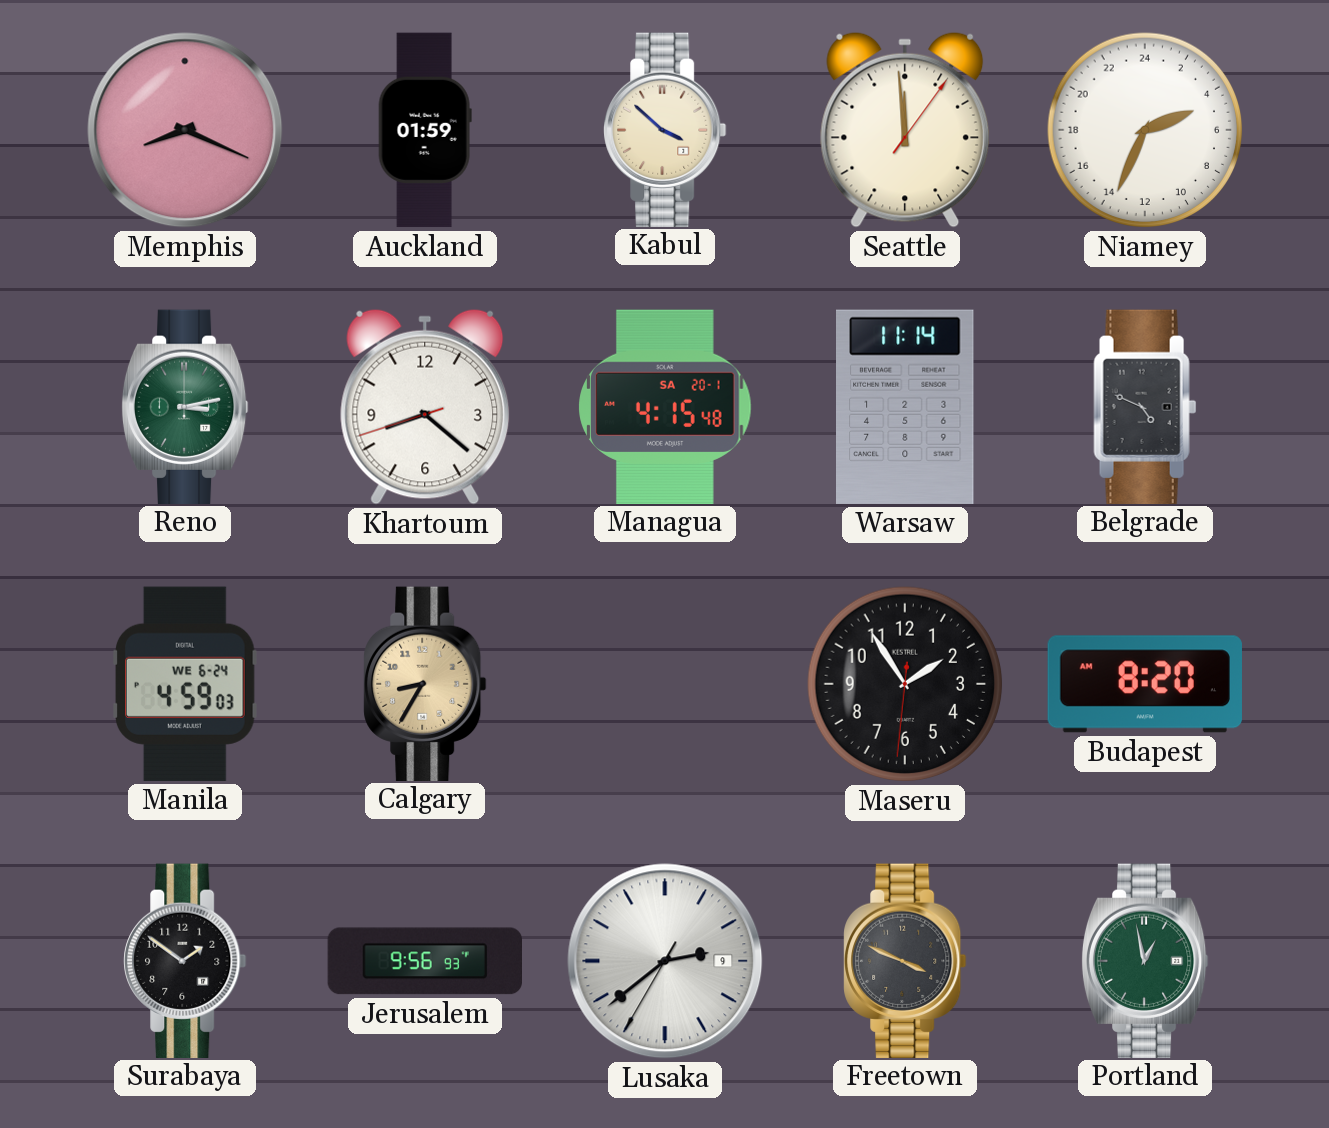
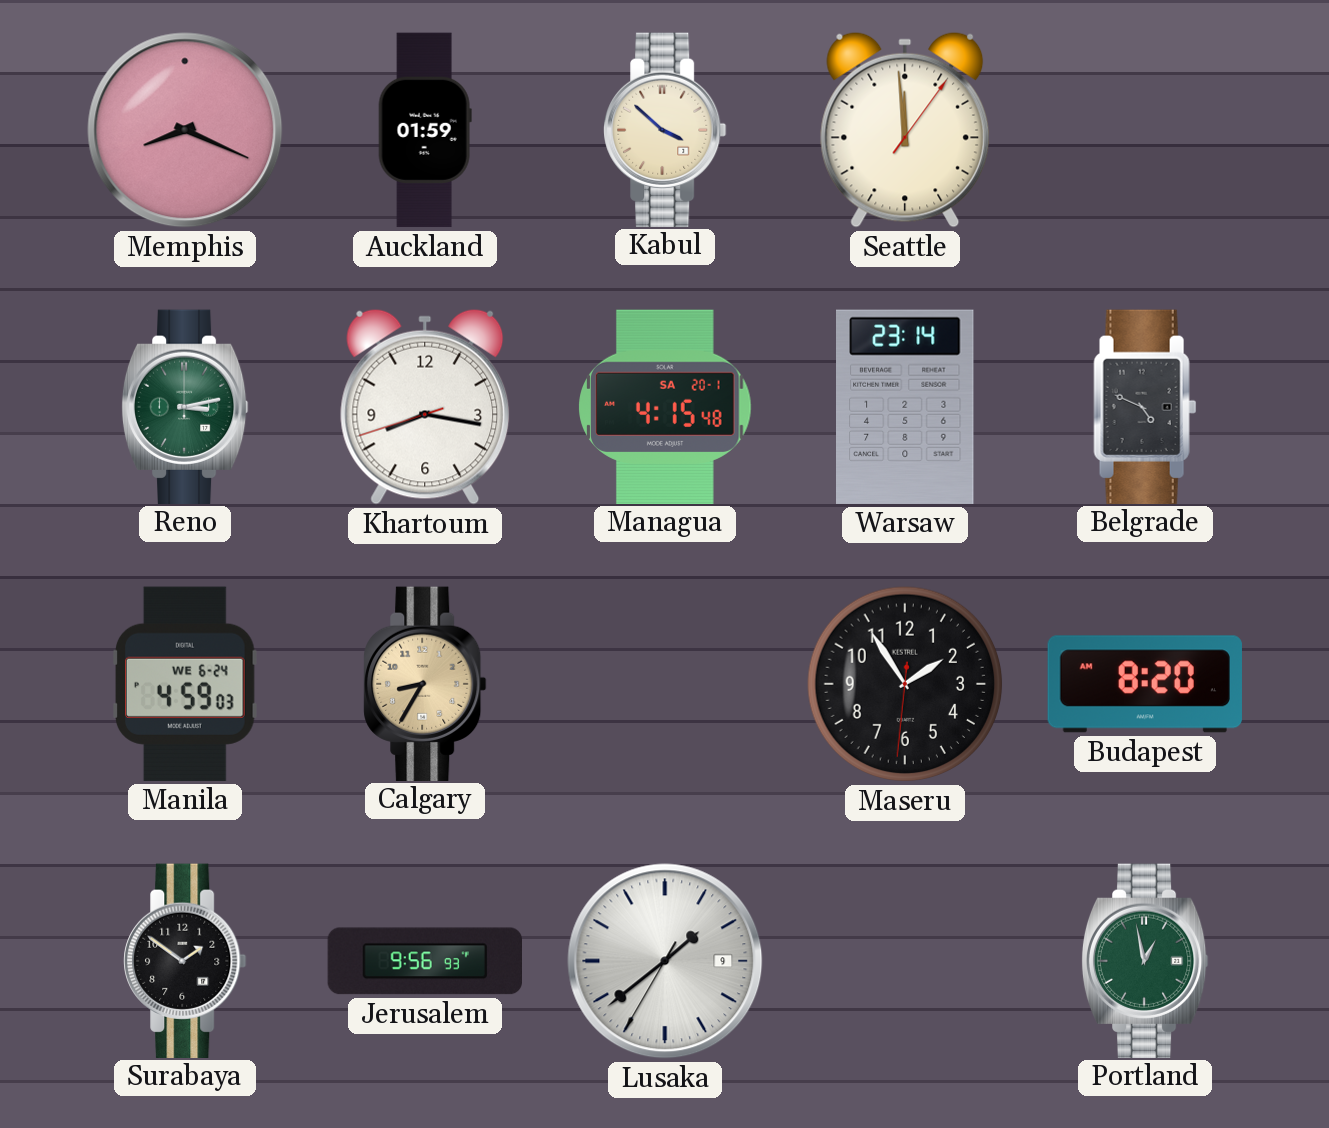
Niamey: 4:34 -> none (1145, 130)
Khartoum: 8:21 -> 8:16 (425, 407)
Warsaw: 11:14 -> 23:14 (906, 407)
Lusaka: 2:38 -> 1:38 (665, 961)
Freetown: 3:49 -> none (905, 960)
